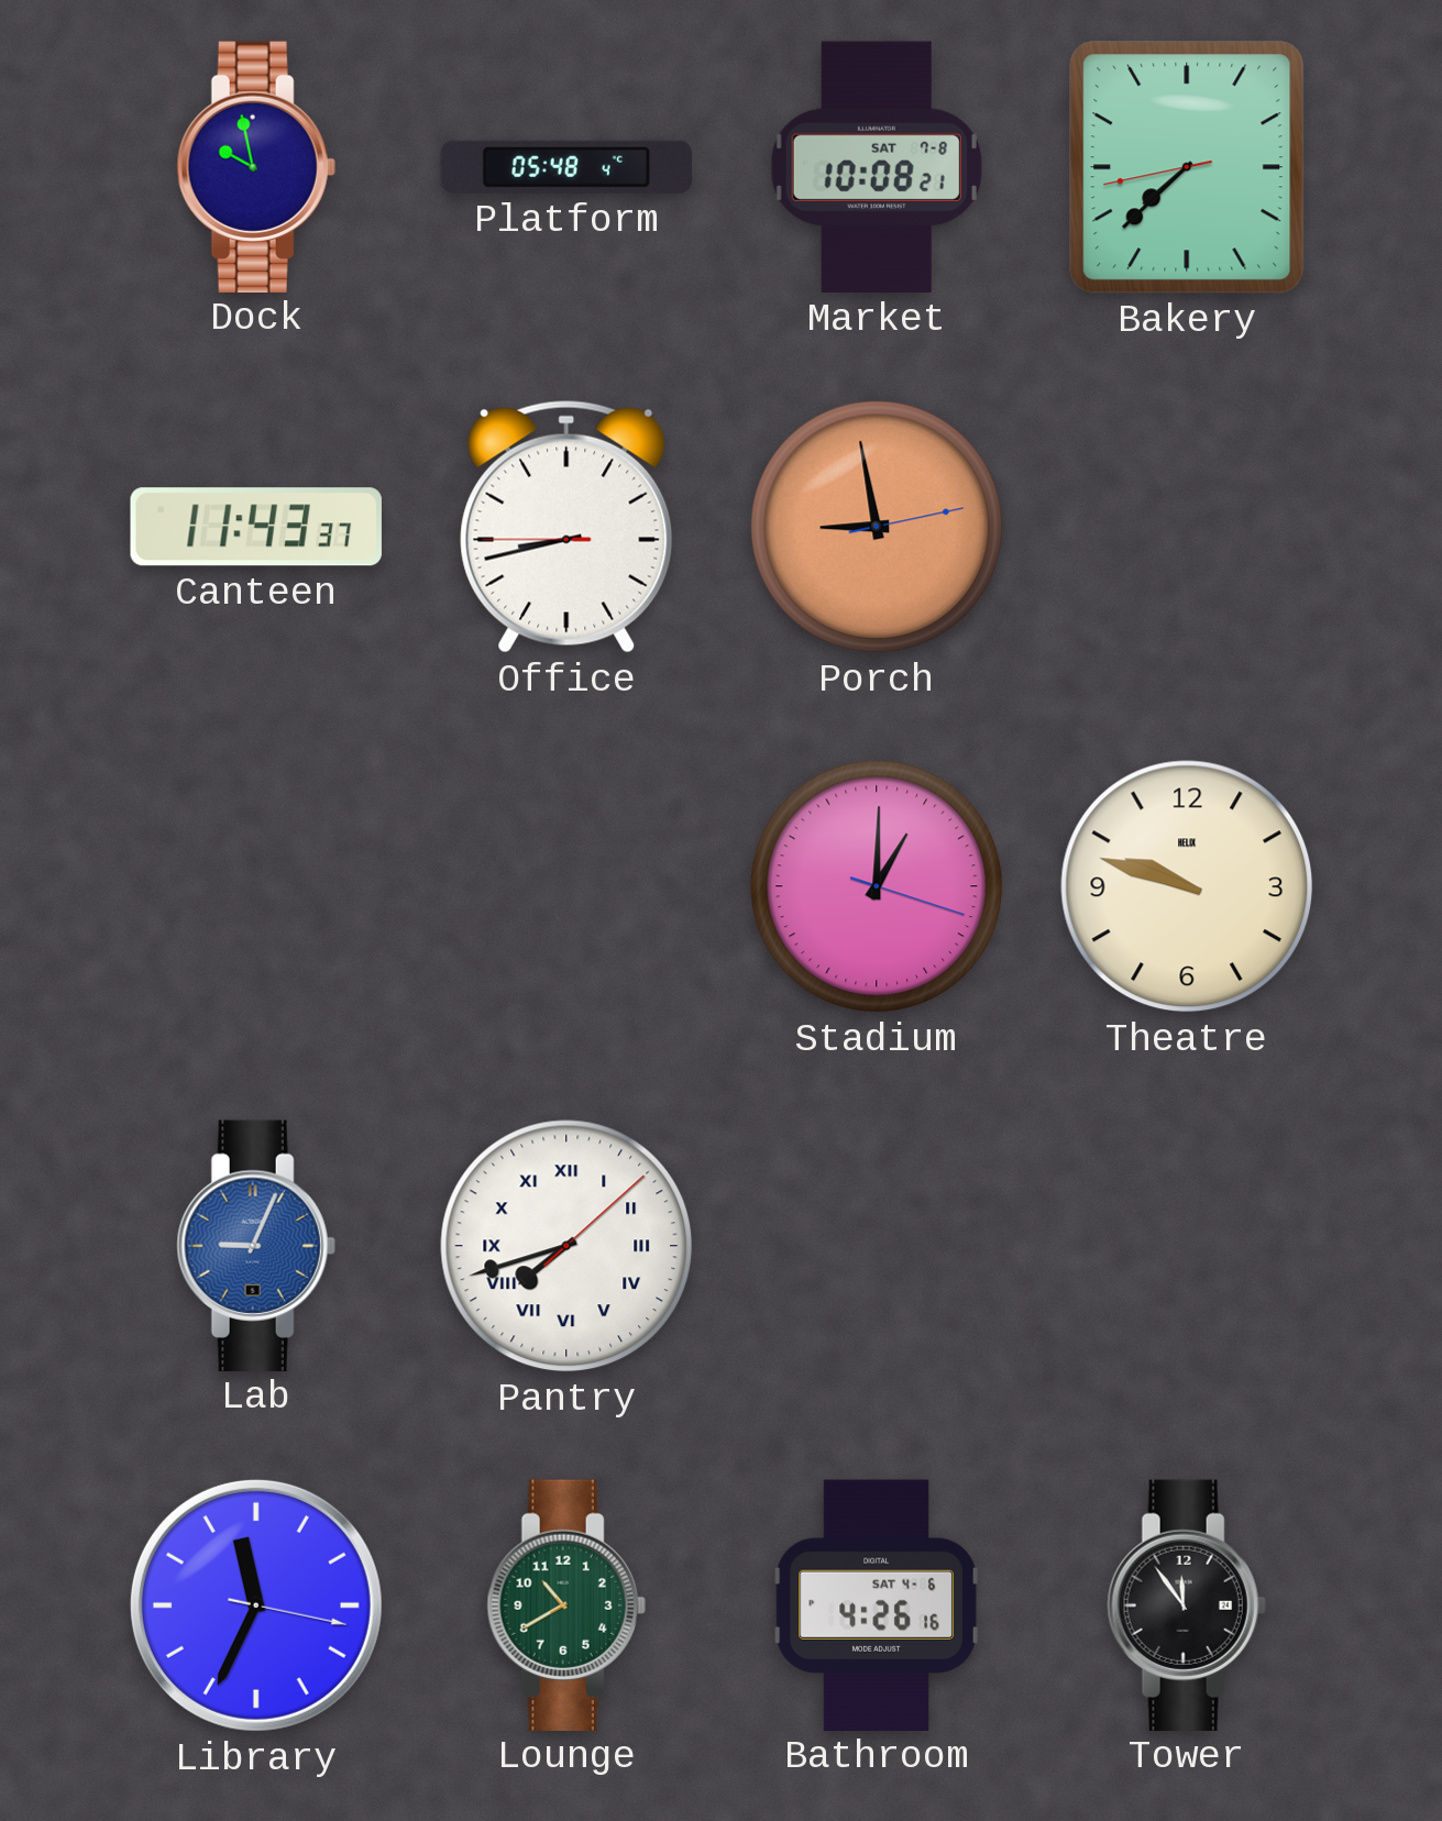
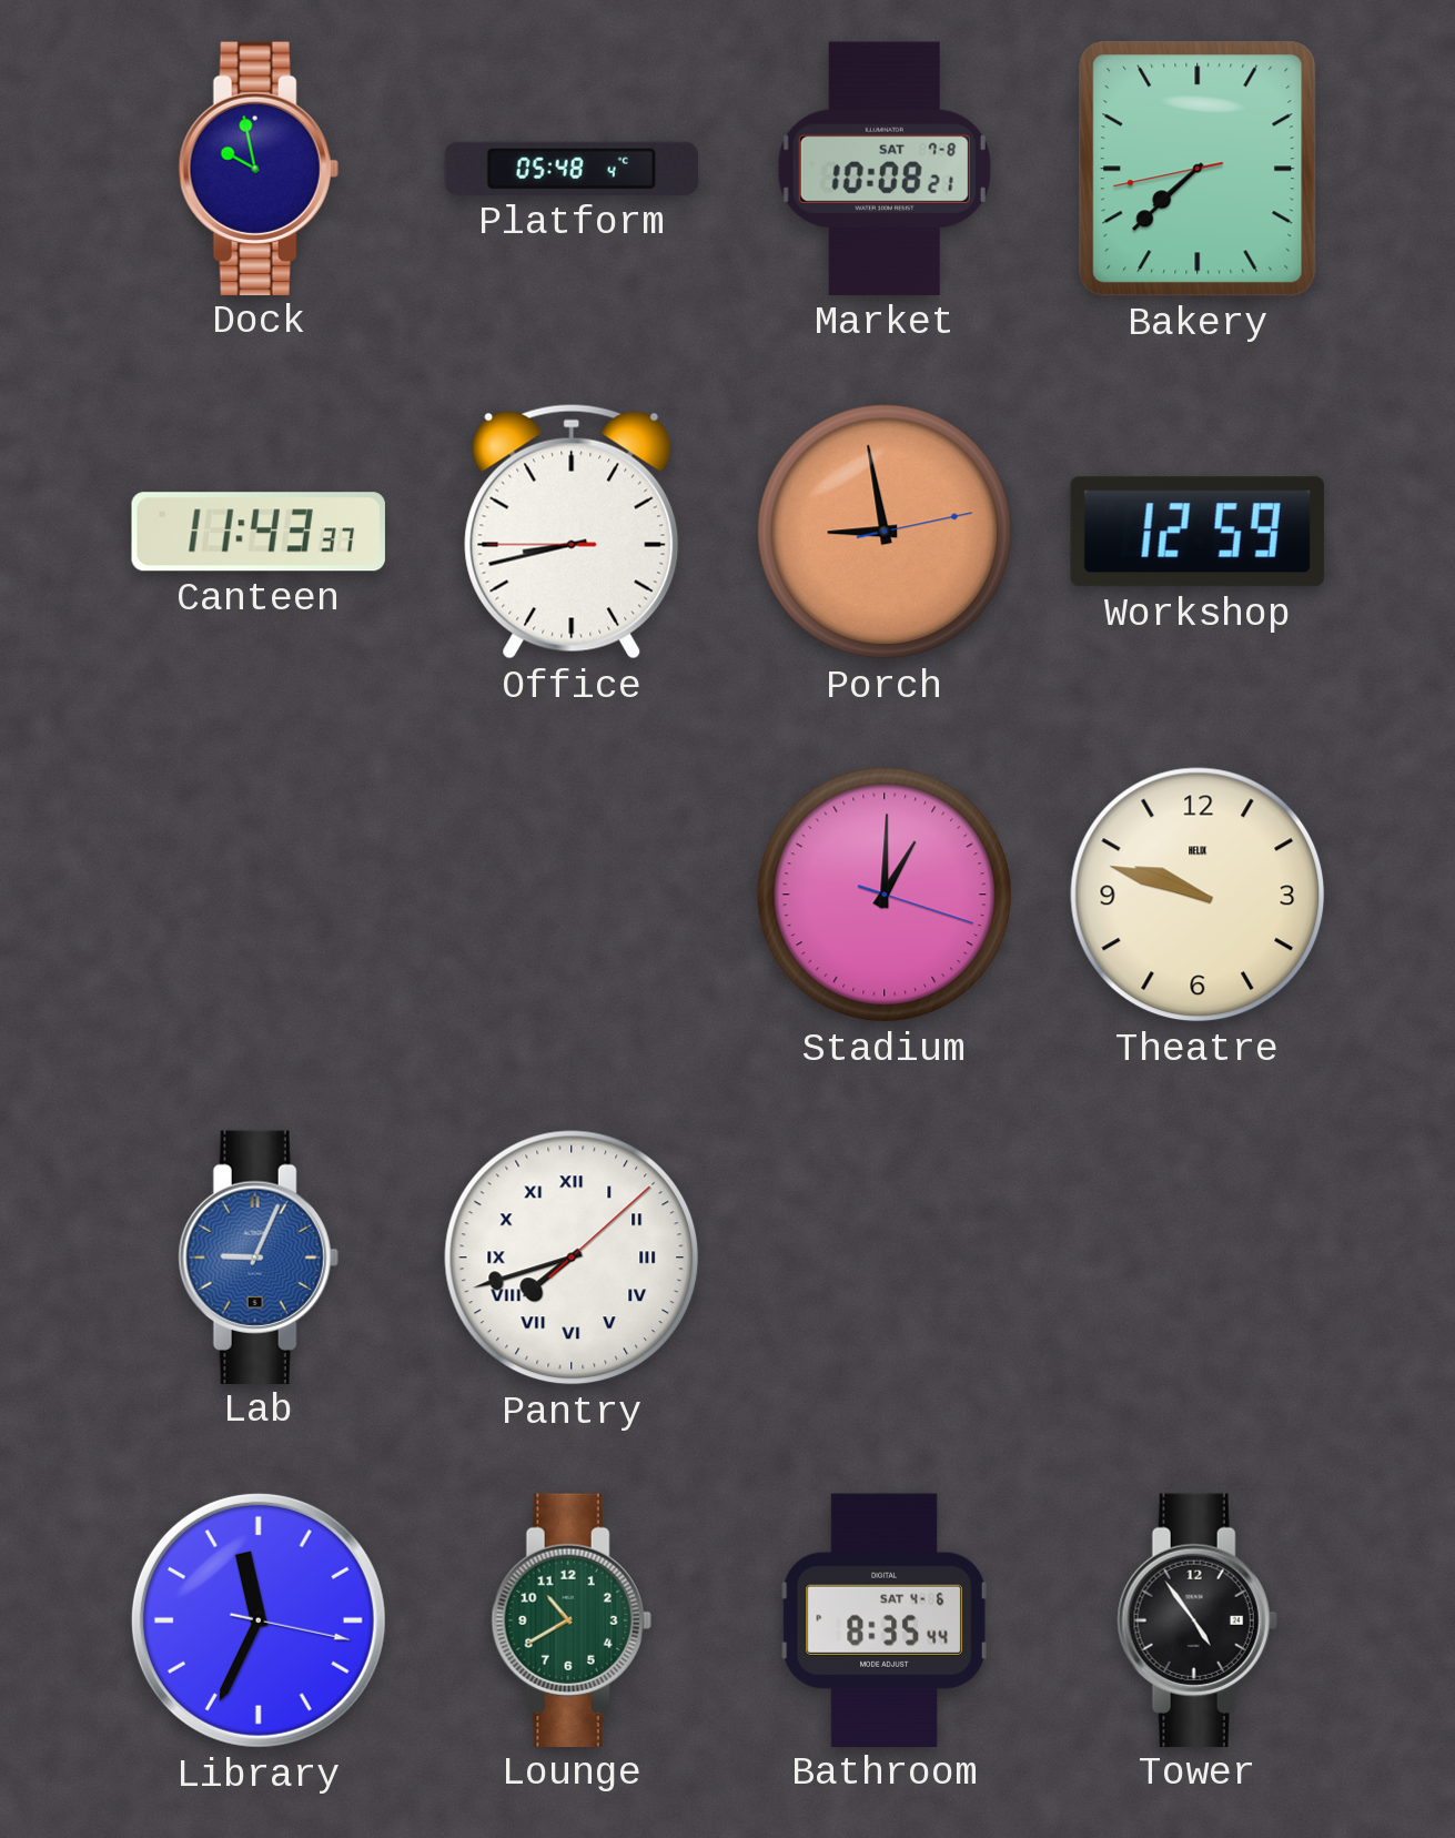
Workshop: none -> 12:59 (1198, 532)
Bathroom: 4:26 -> 8:35 (885, 1619)
Tower: 11:54 -> 4:54 (1198, 1619)
